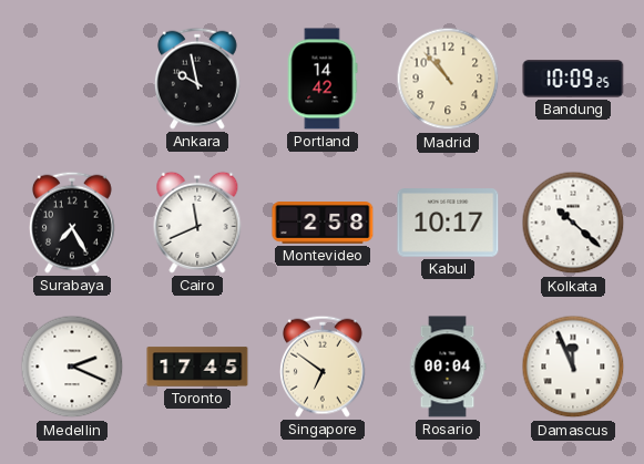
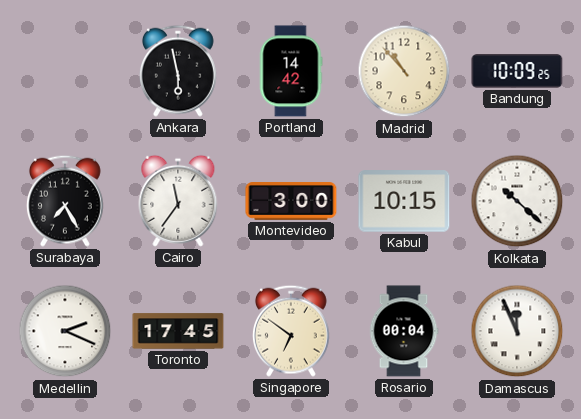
Ankara: 9:58 -> 5:58 (178, 71)
Cairo: 11:41 -> 11:36 (178, 201)
Montevideo: 2:58 -> 3:00 (291, 202)
Kabul: 10:17 -> 10:15 (404, 201)
